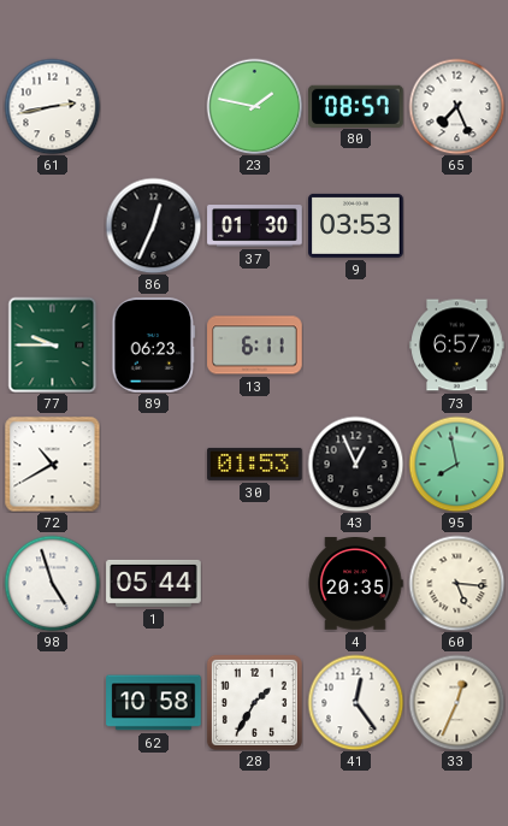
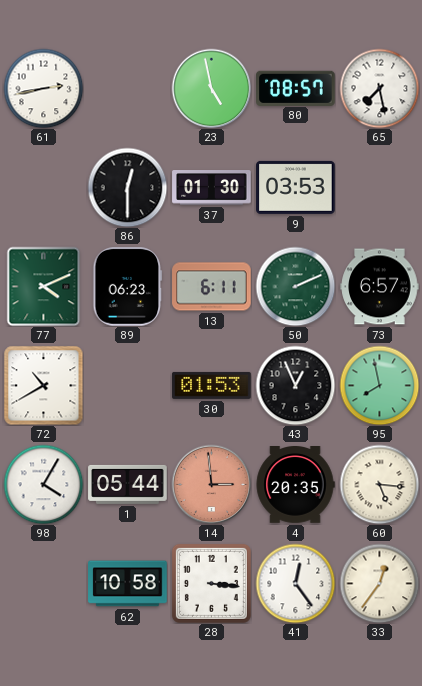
23: 1:47 -> 4:58 (211, 88)
65: 7:26 -> 7:28 (379, 88)
86: 12:34 -> 12:30 (127, 187)
77: 9:45 -> 4:11 (44, 286)
50: none -> 2:11 (295, 286)
98: 4:57 -> 4:05 (43, 484)
14: none -> 2:59 (211, 484)
28: 1:35 -> 3:16 (211, 583)
33: 12:34 -> 12:36 (379, 583)
